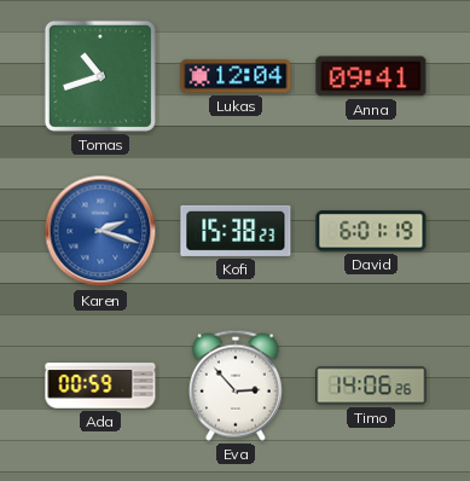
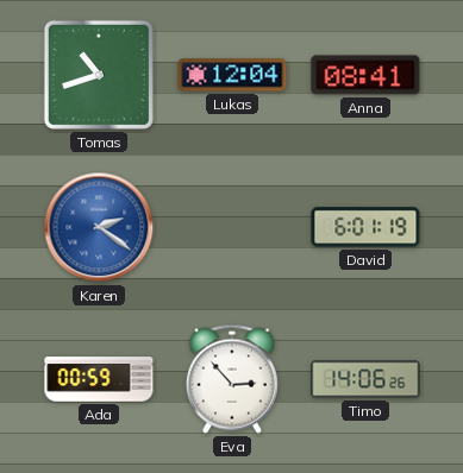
Anna: 09:41 -> 08:41 (365, 75)
Karen: 2:18 -> 2:21 (99, 227)
Kofi: 15:38 -> none (236, 231)
